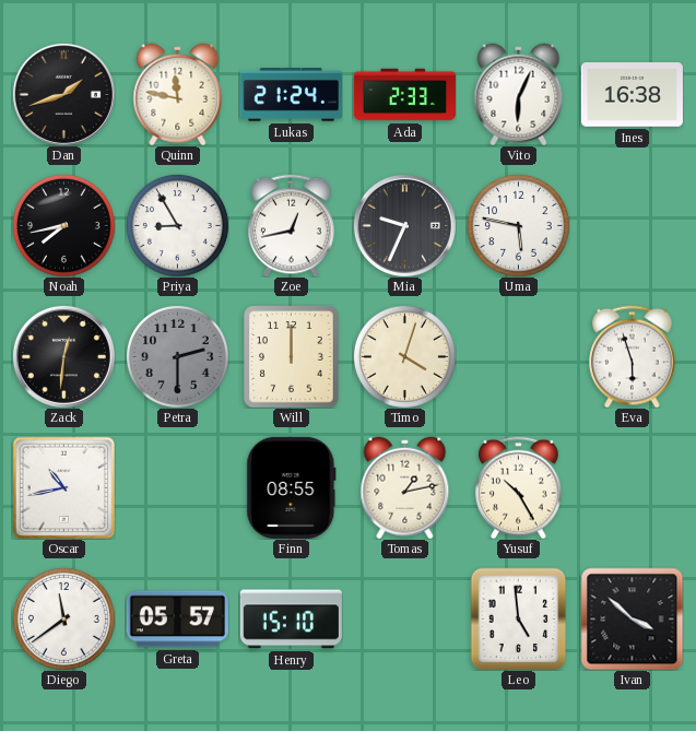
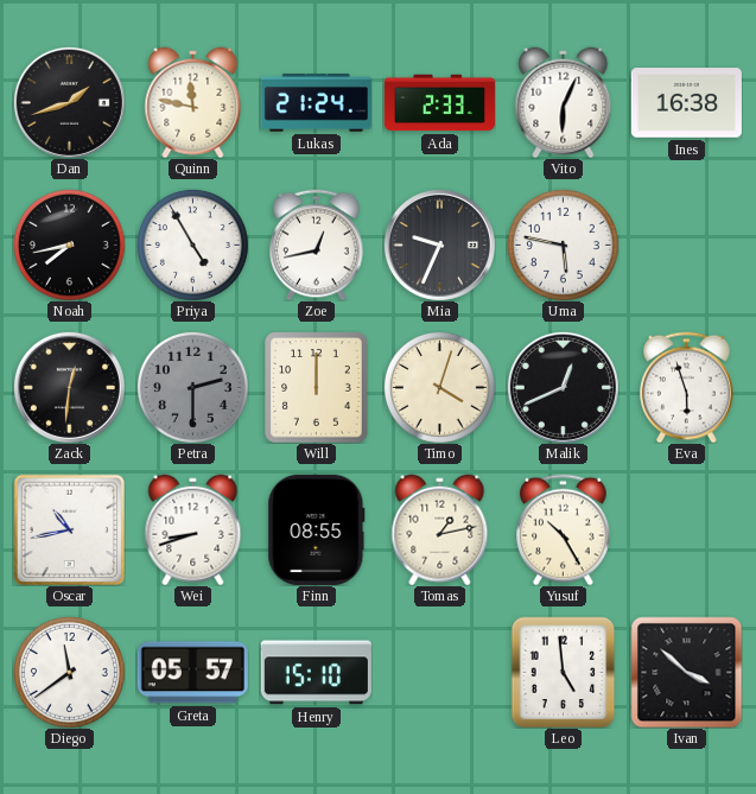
Priya: 8:55 -> 4:55 (192, 244)
Malik: none -> 12:41 (563, 387)
Wei: none -> 8:42 (193, 529)
